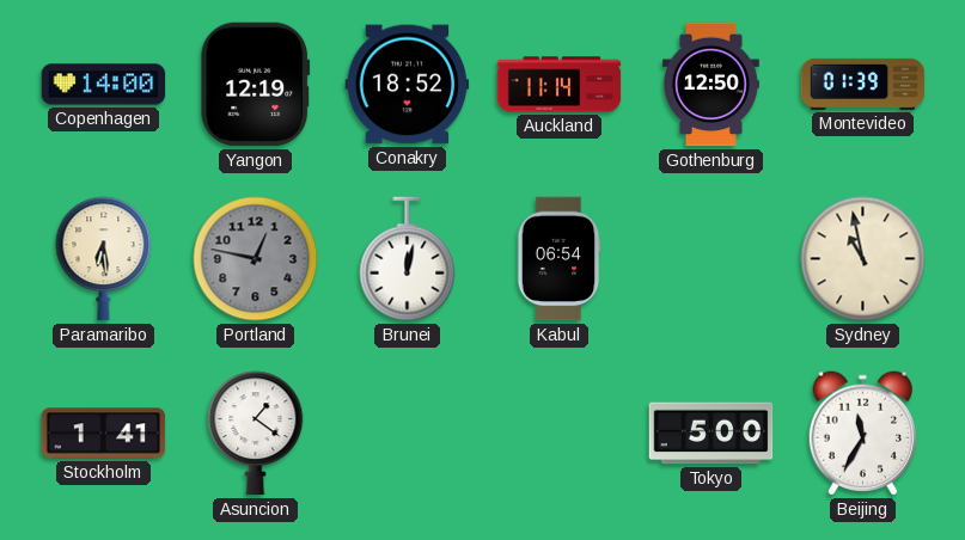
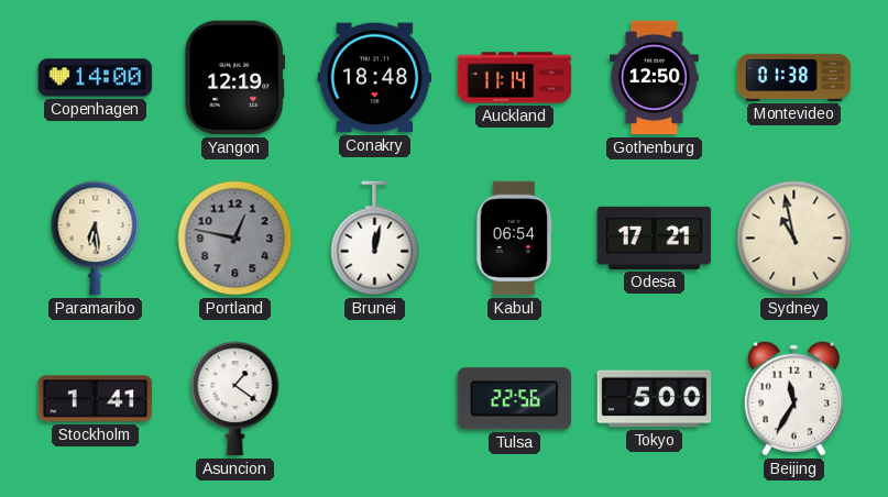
Conakry: 18:52 -> 18:48 (375, 78)
Montevideo: 01:39 -> 01:38 (794, 77)
Odesa: none -> 17:21 (655, 238)
Tulsa: none -> 22:56 (515, 399)
